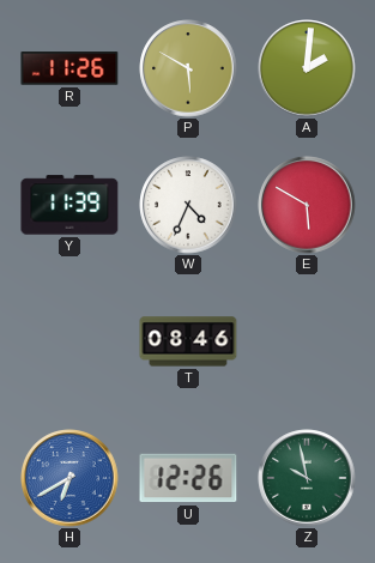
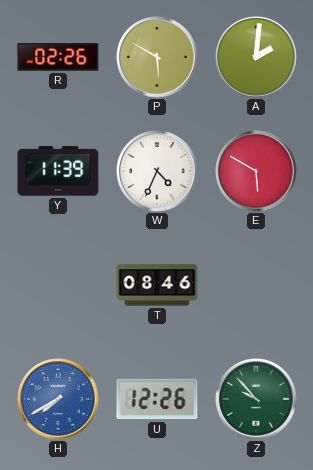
R: 11:26 -> 02:26 (58, 57)
H: 6:40 -> 7:40 (58, 399)
Z: 9:58 -> 9:53 (256, 399)
